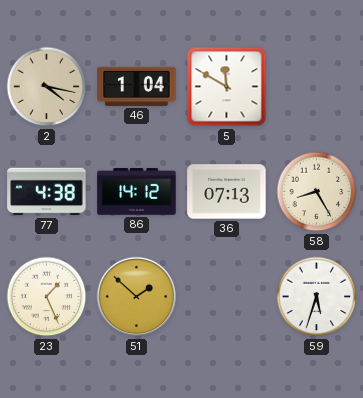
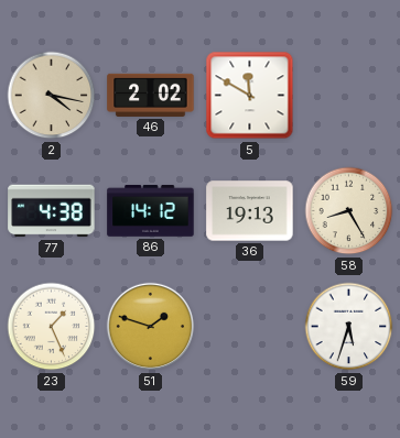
46: 1:04 -> 2:02 (151, 95)
36: 07:13 -> 19:13 (250, 211)
51: 1:52 -> 1:48 (151, 327)
